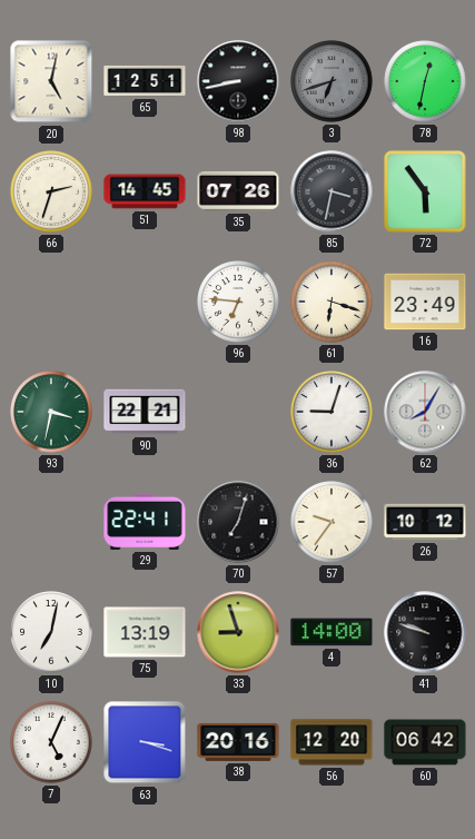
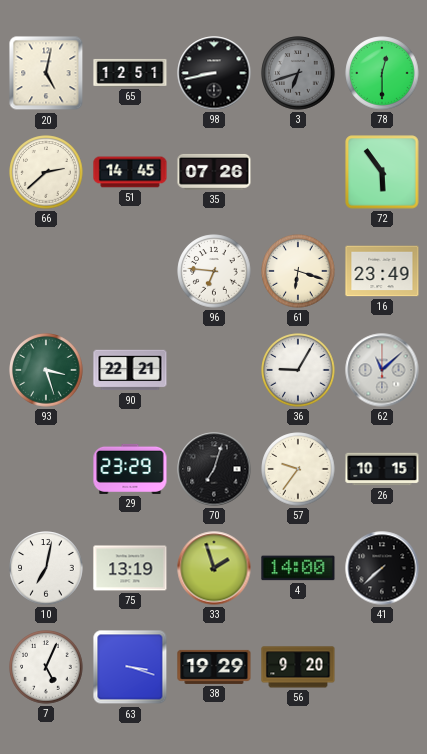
78: 12:32 -> 12:30 (382, 73)
66: 2:33 -> 2:38 (46, 172)
85: 3:32 -> none (331, 191)
93: 3:32 -> 3:27 (46, 370)
36: 9:03 -> 9:05 (298, 370)
62: 8:05 -> 11:08 (382, 370)
29: 22:41 -> 23:29 (130, 469)
26: 10:12 -> 10:15 (382, 469)
33: 8:57 -> 1:57 (214, 568)
41: 9:48 -> 7:38 (382, 568)
38: 20:16 -> 19:29 (214, 667)
56: 12:20 -> 9:20 (298, 667)
60: 06:42 -> none (425, 742)
